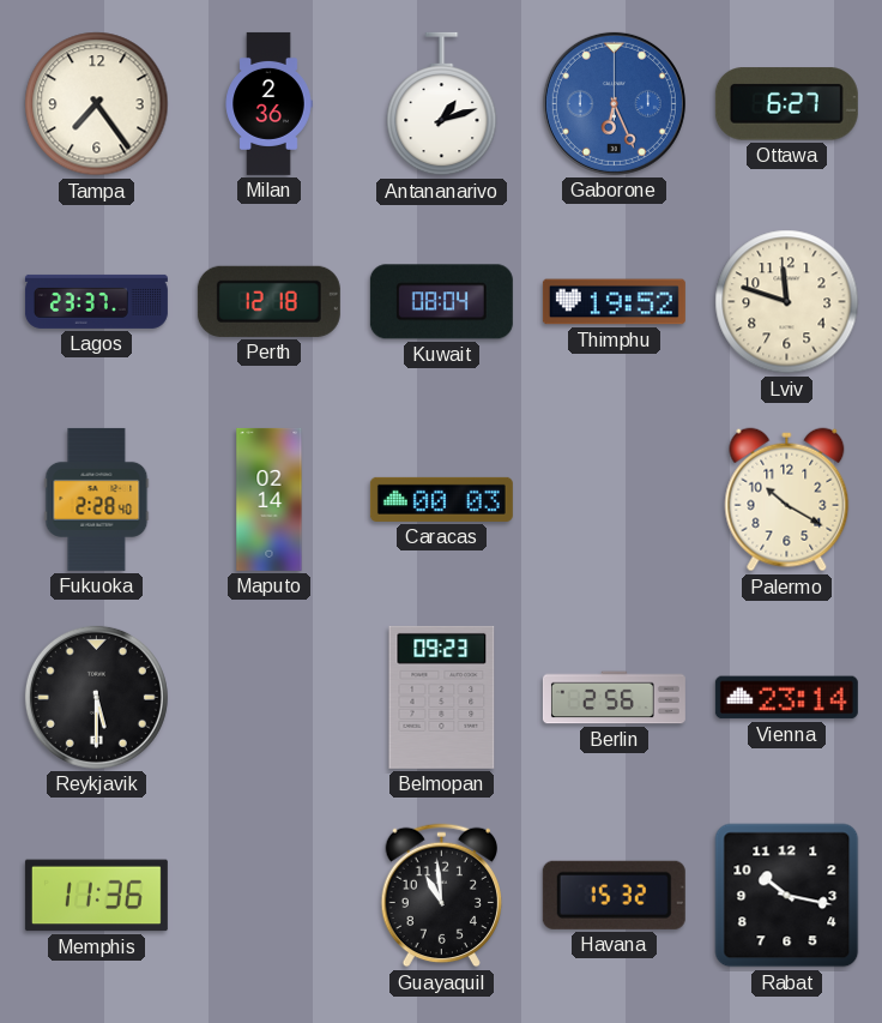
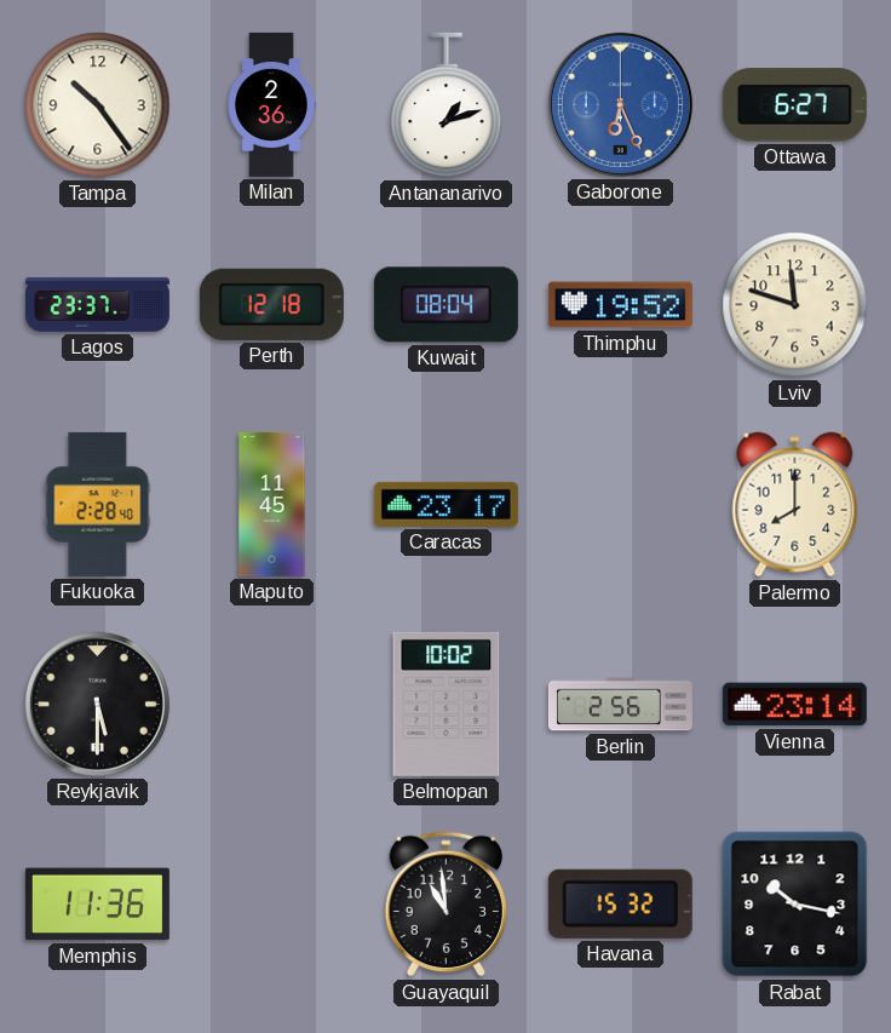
Tampa: 7:24 -> 10:24 (98, 105)
Maputo: 02:14 -> 11:45 (272, 504)
Caracas: 00:03 -> 23:17 (445, 504)
Palermo: 10:20 -> 8:00 (795, 505)
Belmopan: 09:23 -> 10:02 (447, 704)
